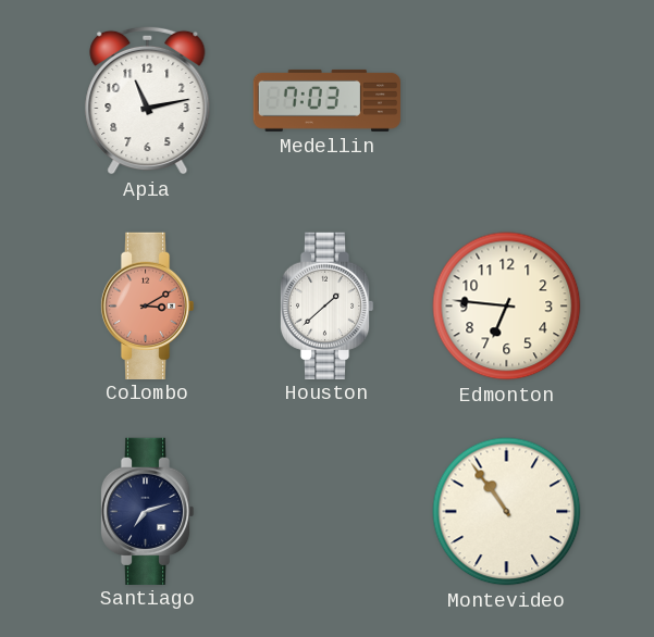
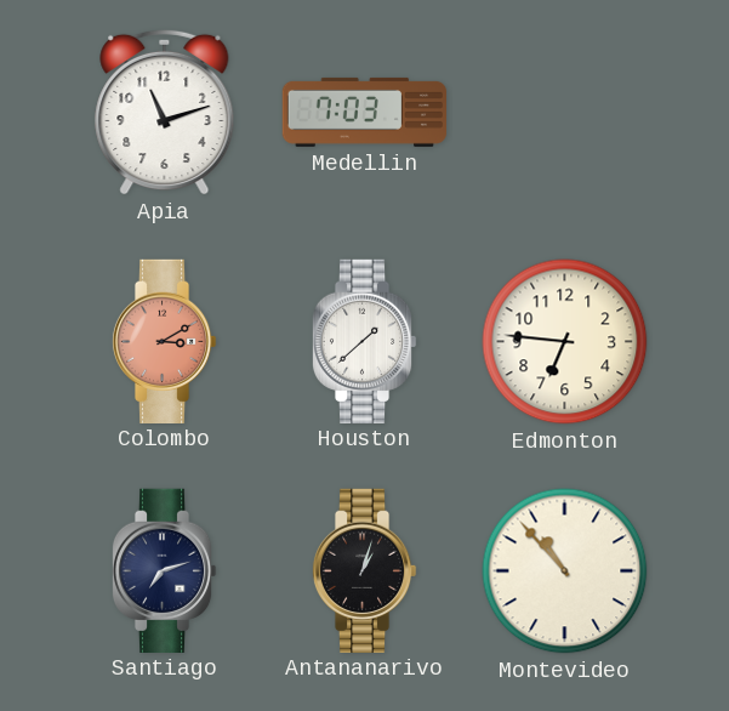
Apia: 11:13 -> 11:12 (165, 112)
Antananarivo: none -> 1:03 (364, 570)
Montevideo: 10:54 -> 10:53 (565, 571)
